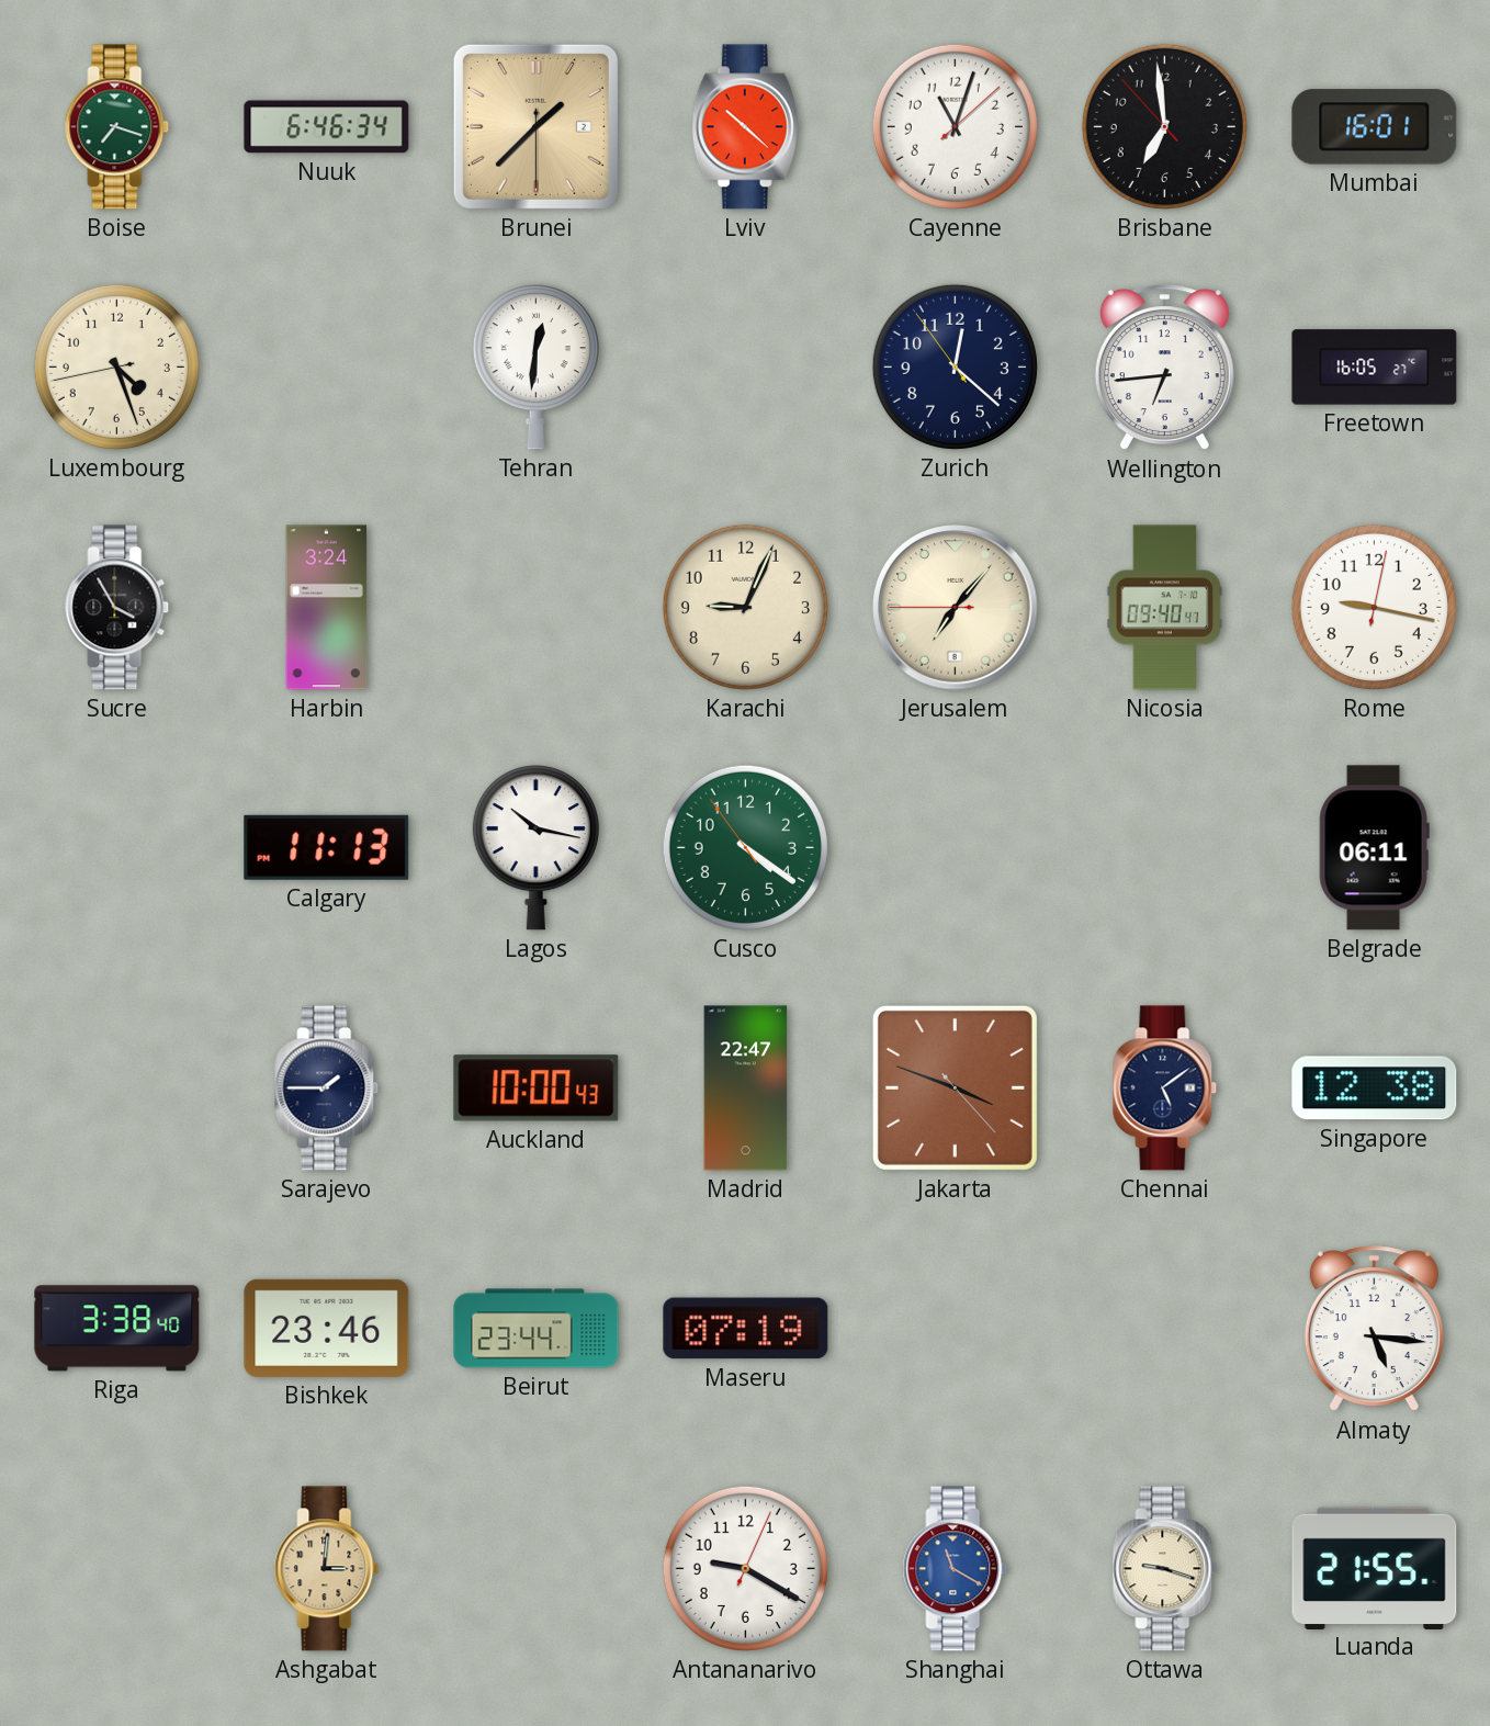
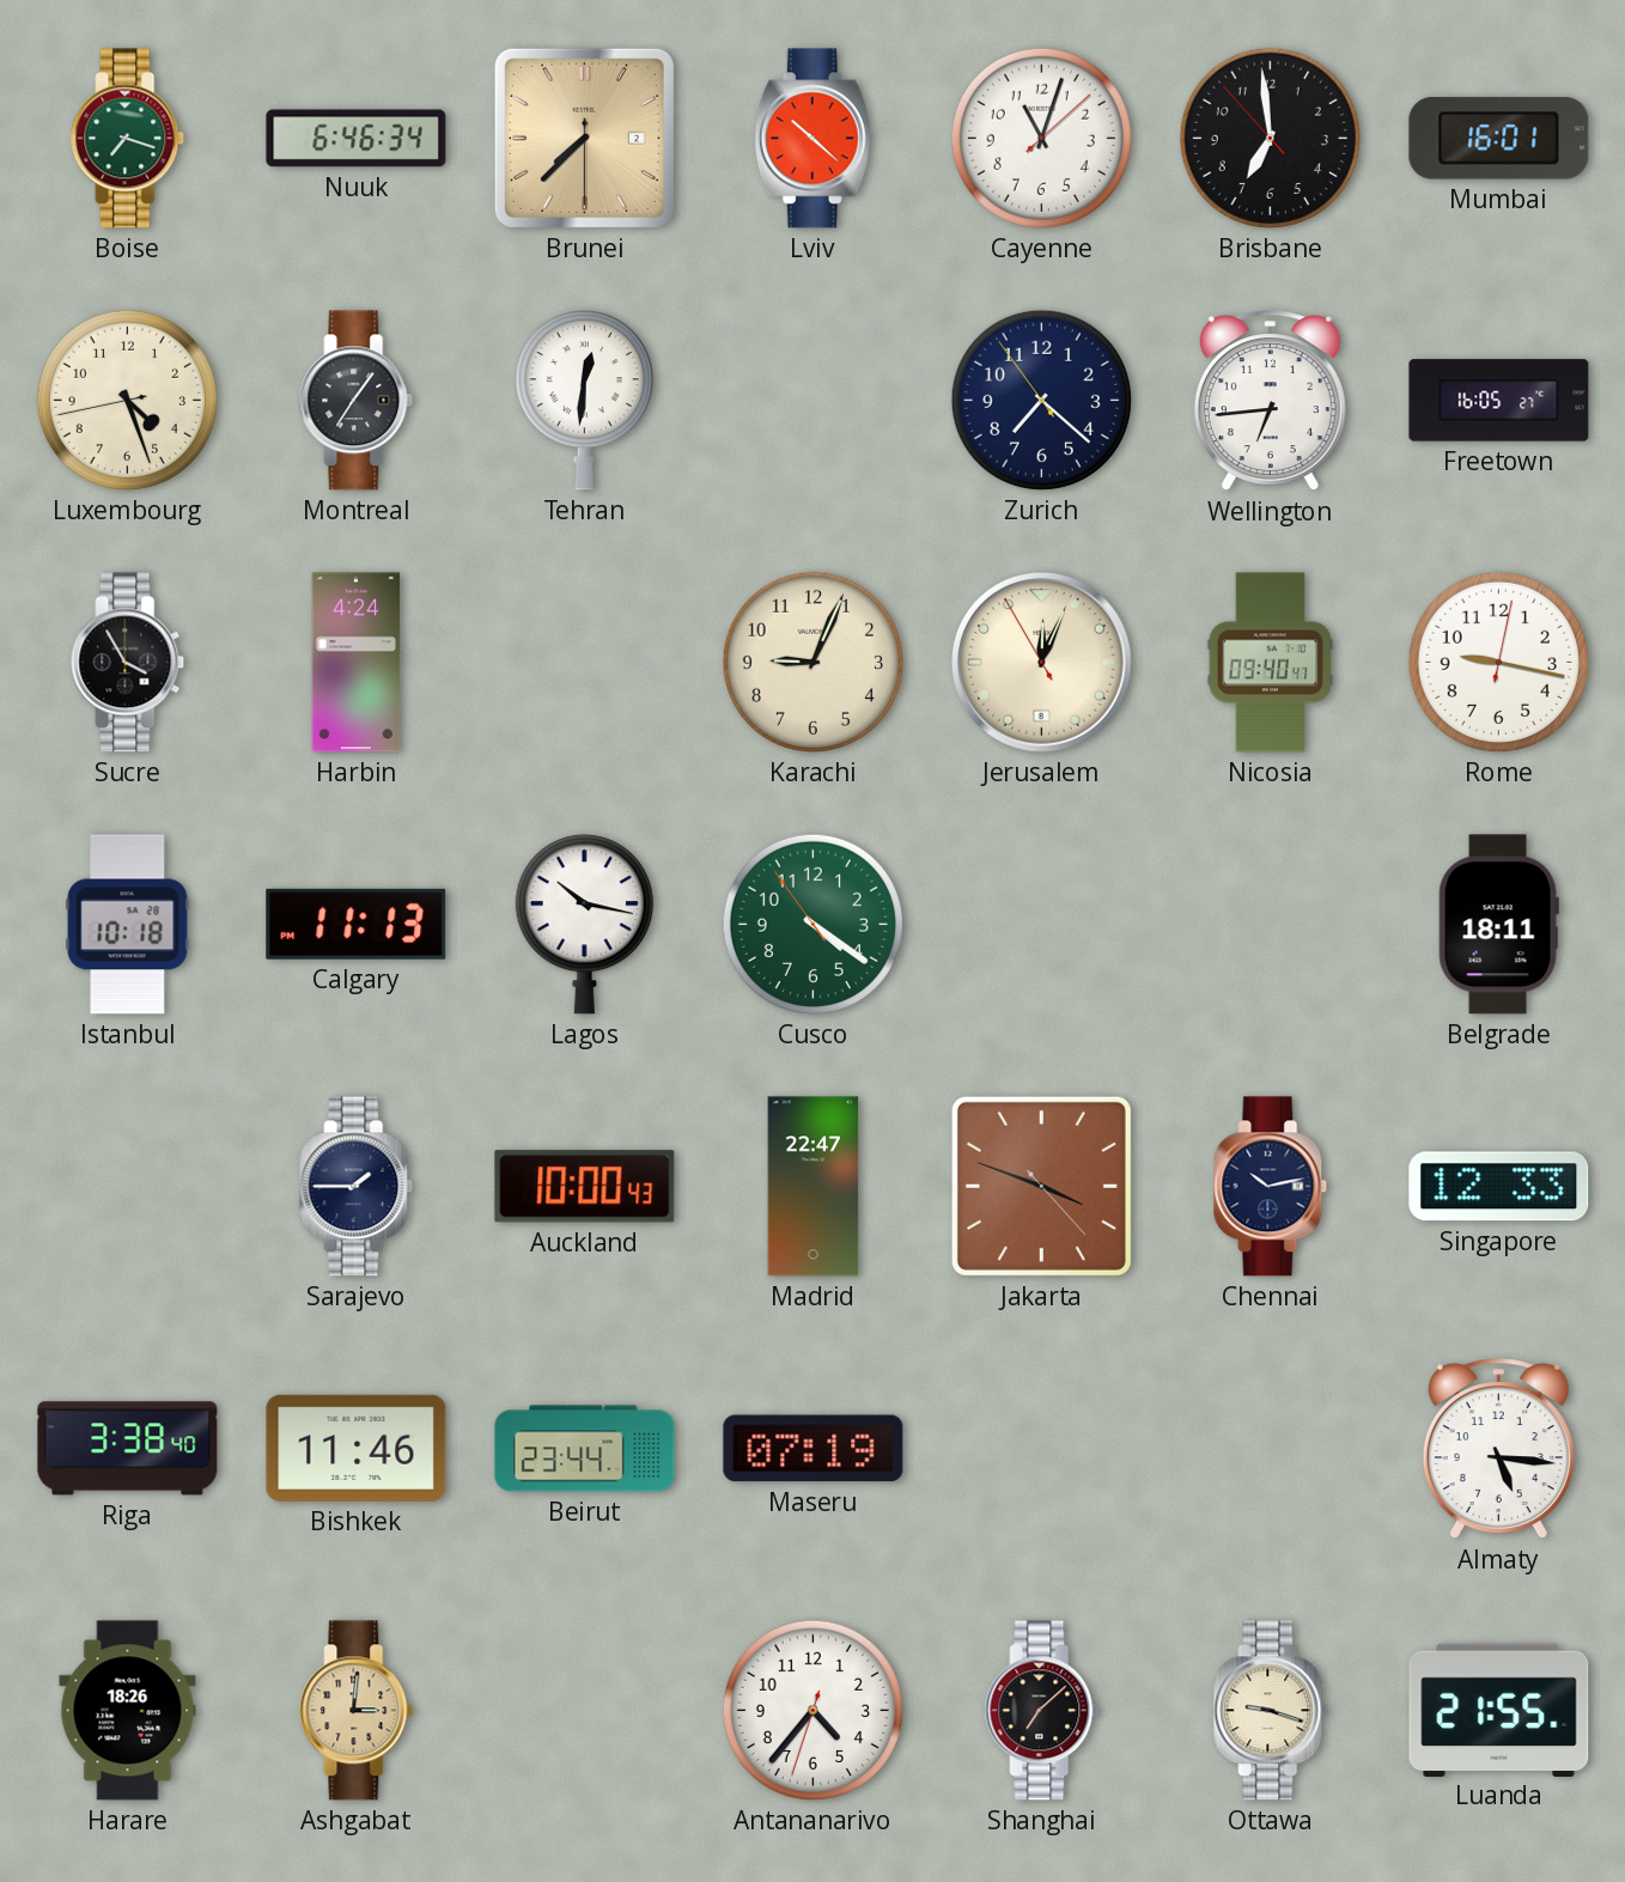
Brunei: 1:37 -> 7:37 (584, 138)
Montreal: none -> 7:06 (357, 401)
Zurich: 12:21 -> 7:21 (1041, 400)
Harbin: 3:24 -> 4:24 (357, 663)
Jerusalem: 7:06 -> 12:03 (1042, 663)
Istanbul: none -> 10:18 (128, 925)
Belgrade: 06:11 -> 18:11 (1498, 925)
Chennai: 5:09 -> 10:13 (1271, 1187)
Singapore: 12:38 -> 12:33 (1499, 1187)
Bishkek: 23:46 -> 11:46 (357, 1448)
Harare: none -> 18:26 (128, 1711)
Antananarivo: 9:20 -> 4:36 (812, 1710)
Shanghai: 11:20 -> 7:08 (1042, 1711)
Shanghai dial: blue -> black (1042, 1711)
